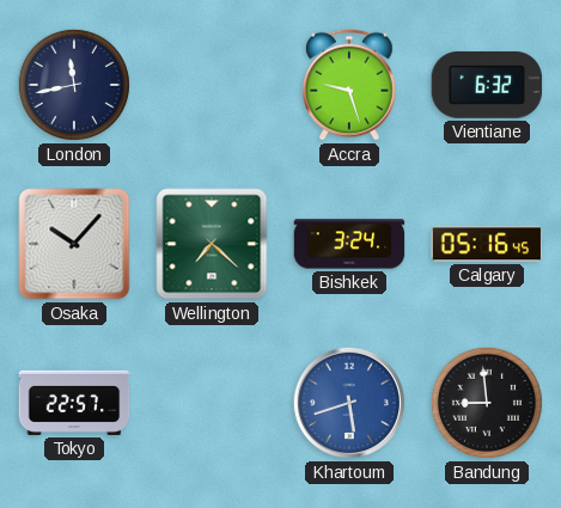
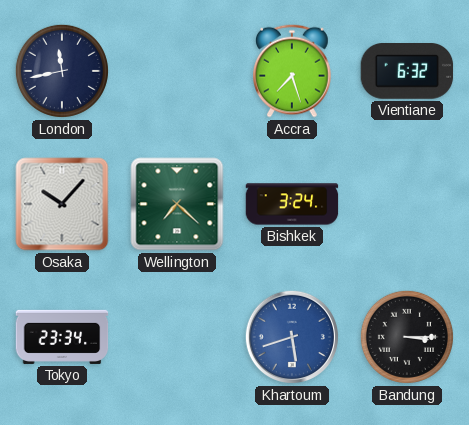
Accra: 9:27 -> 7:27 (292, 71)
Calgary: 05:16 -> none (487, 244)
Tokyo: 22:57 -> 23:34 (62, 337)
Bandung: 8:59 -> 3:15 (407, 337)
